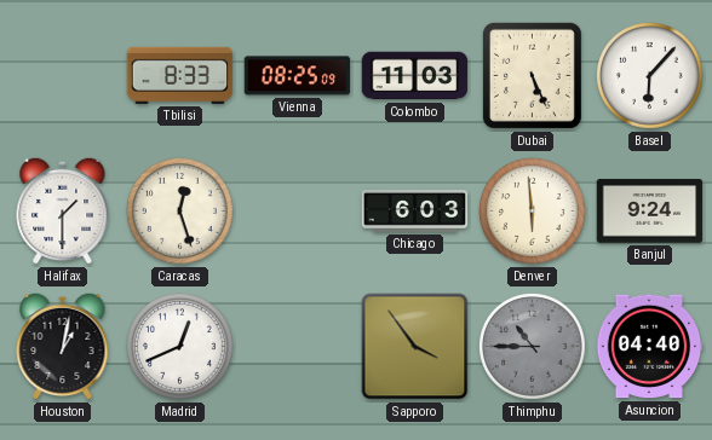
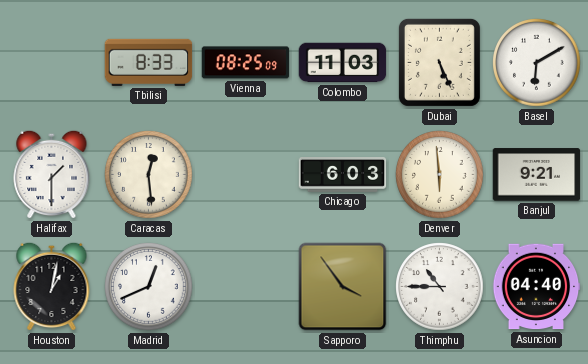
Basel: 6:07 -> 6:10 (537, 63)
Caracas: 12:27 -> 12:29 (149, 175)
Banjul: 9:24 -> 9:21 (537, 175)
Thimphu dial: grey -> white (440, 287)
